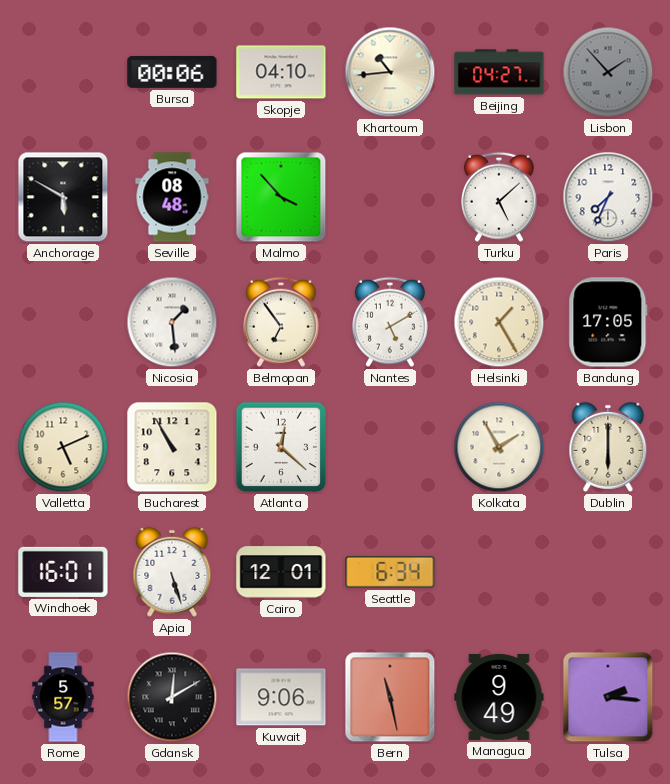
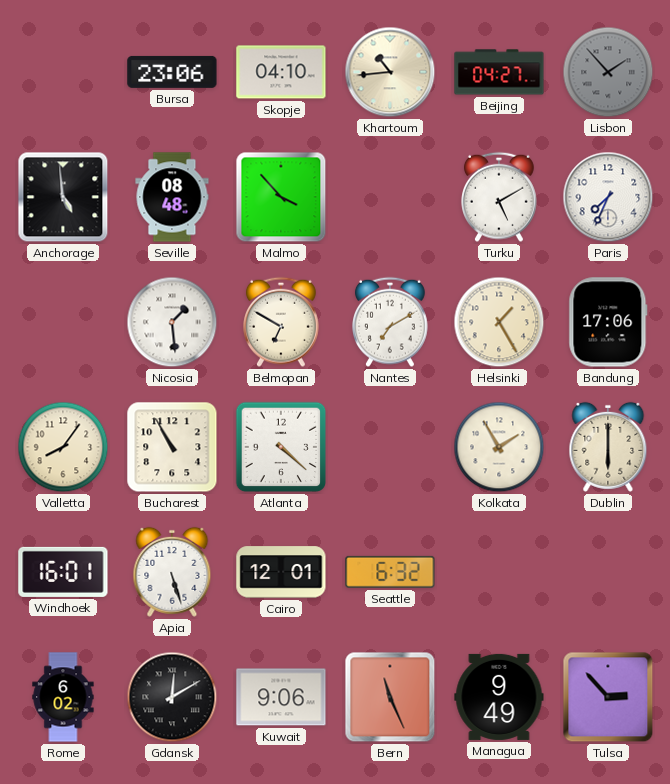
Bursa: 00:06 -> 23:06 (172, 72)
Anchorage: 5:50 -> 4:59 (63, 197)
Turku: 5:08 -> 5:10 (500, 197)
Belmopan: 6:54 -> 6:50 (282, 322)
Nantes: 5:10 -> 7:10 (391, 322)
Bandung: 17:05 -> 17:06 (608, 322)
Valletta: 5:11 -> 8:06 (63, 447)
Atlanta: 12:22 -> 4:22 (281, 447)
Seattle: 6:34 -> 6:32 (390, 572)
Rome: 5:57 -> 6:02 (63, 697)
Bern: 11:28 -> 11:26 (390, 697)
Tulsa: 2:16 -> 2:53 (608, 697)
